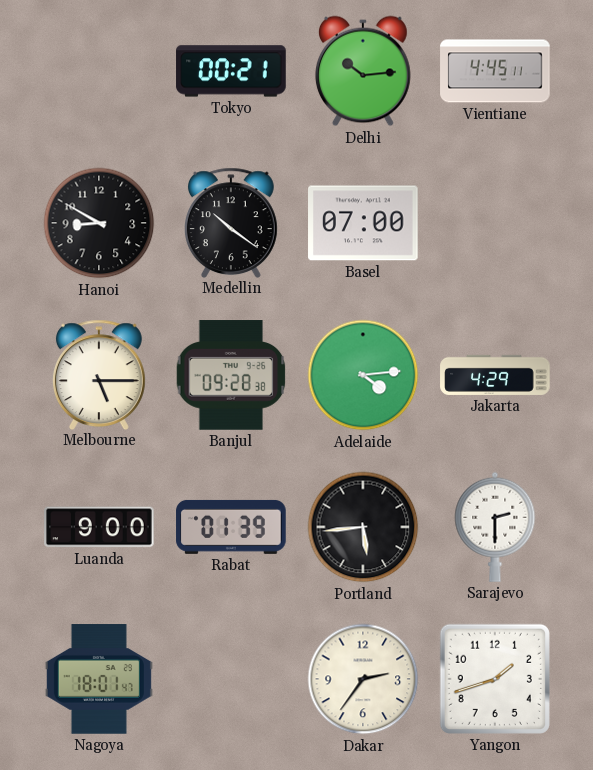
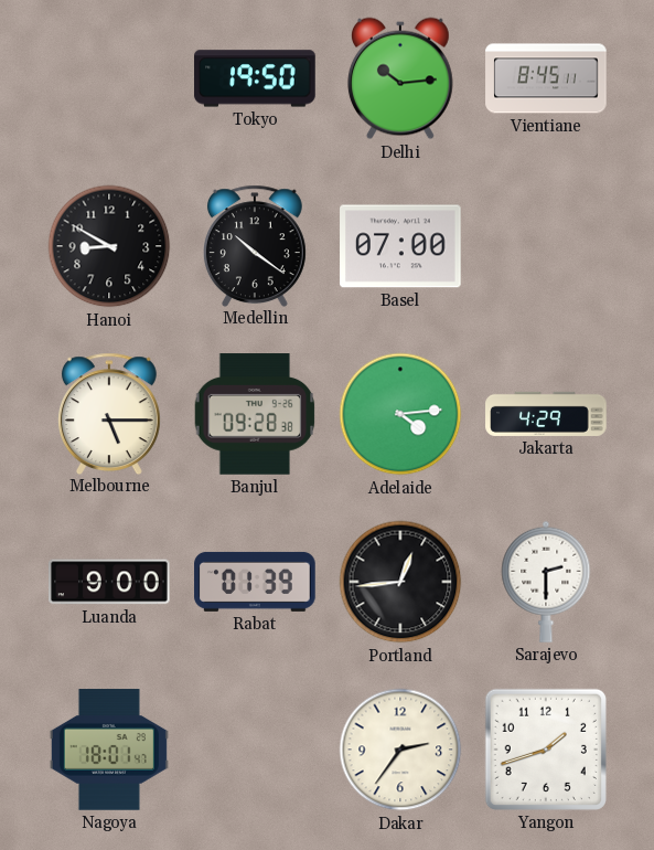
Tokyo: 00:21 -> 19:50 (255, 78)
Vientiane: 4:45 -> 8:45 (546, 78)
Portland: 5:44 -> 12:44 (400, 582)
